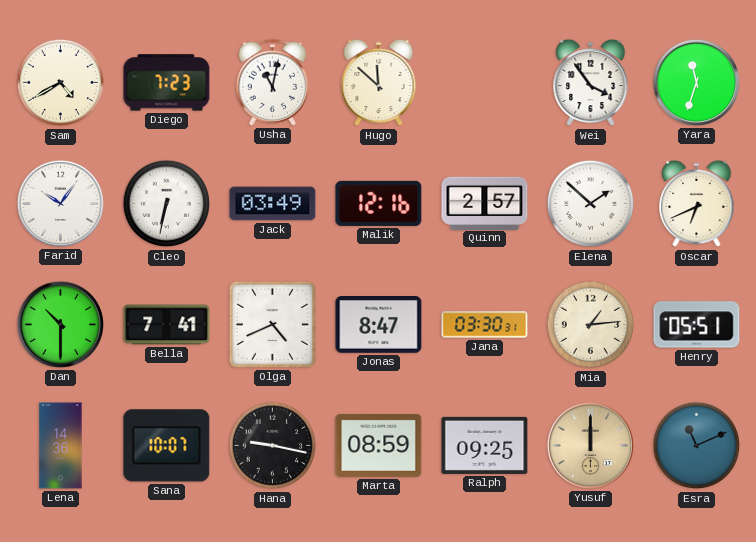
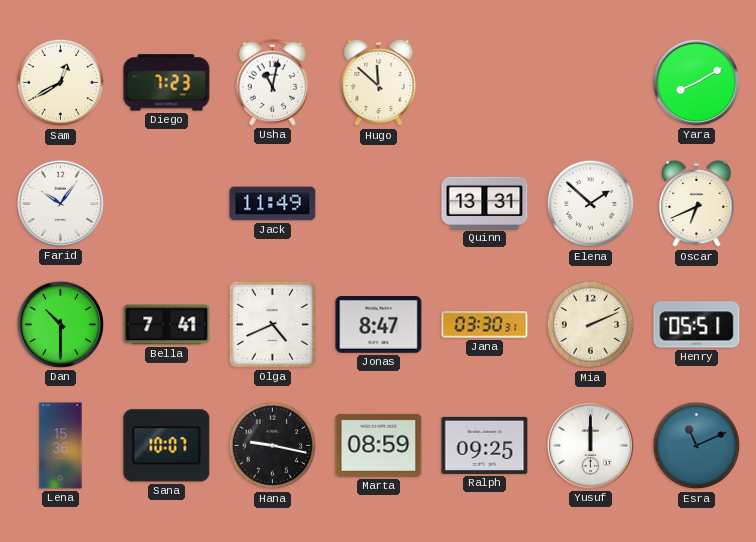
Sam: 4:40 -> 12:40 (61, 83)
Wei: 3:54 -> none (591, 83)
Yara: 11:33 -> 8:10 (696, 82)
Cleo: 6:32 -> none (167, 204)
Jack: 03:49 -> 11:49 (273, 204)
Malik: 12:16 -> none (379, 203)
Quinn: 2:57 -> 13:31 (485, 203)
Mia: 1:14 -> 2:11 (591, 325)
Lena: 14:36 -> 15:36 (61, 446)
Yusuf dial: champagne -> white (590, 445)
